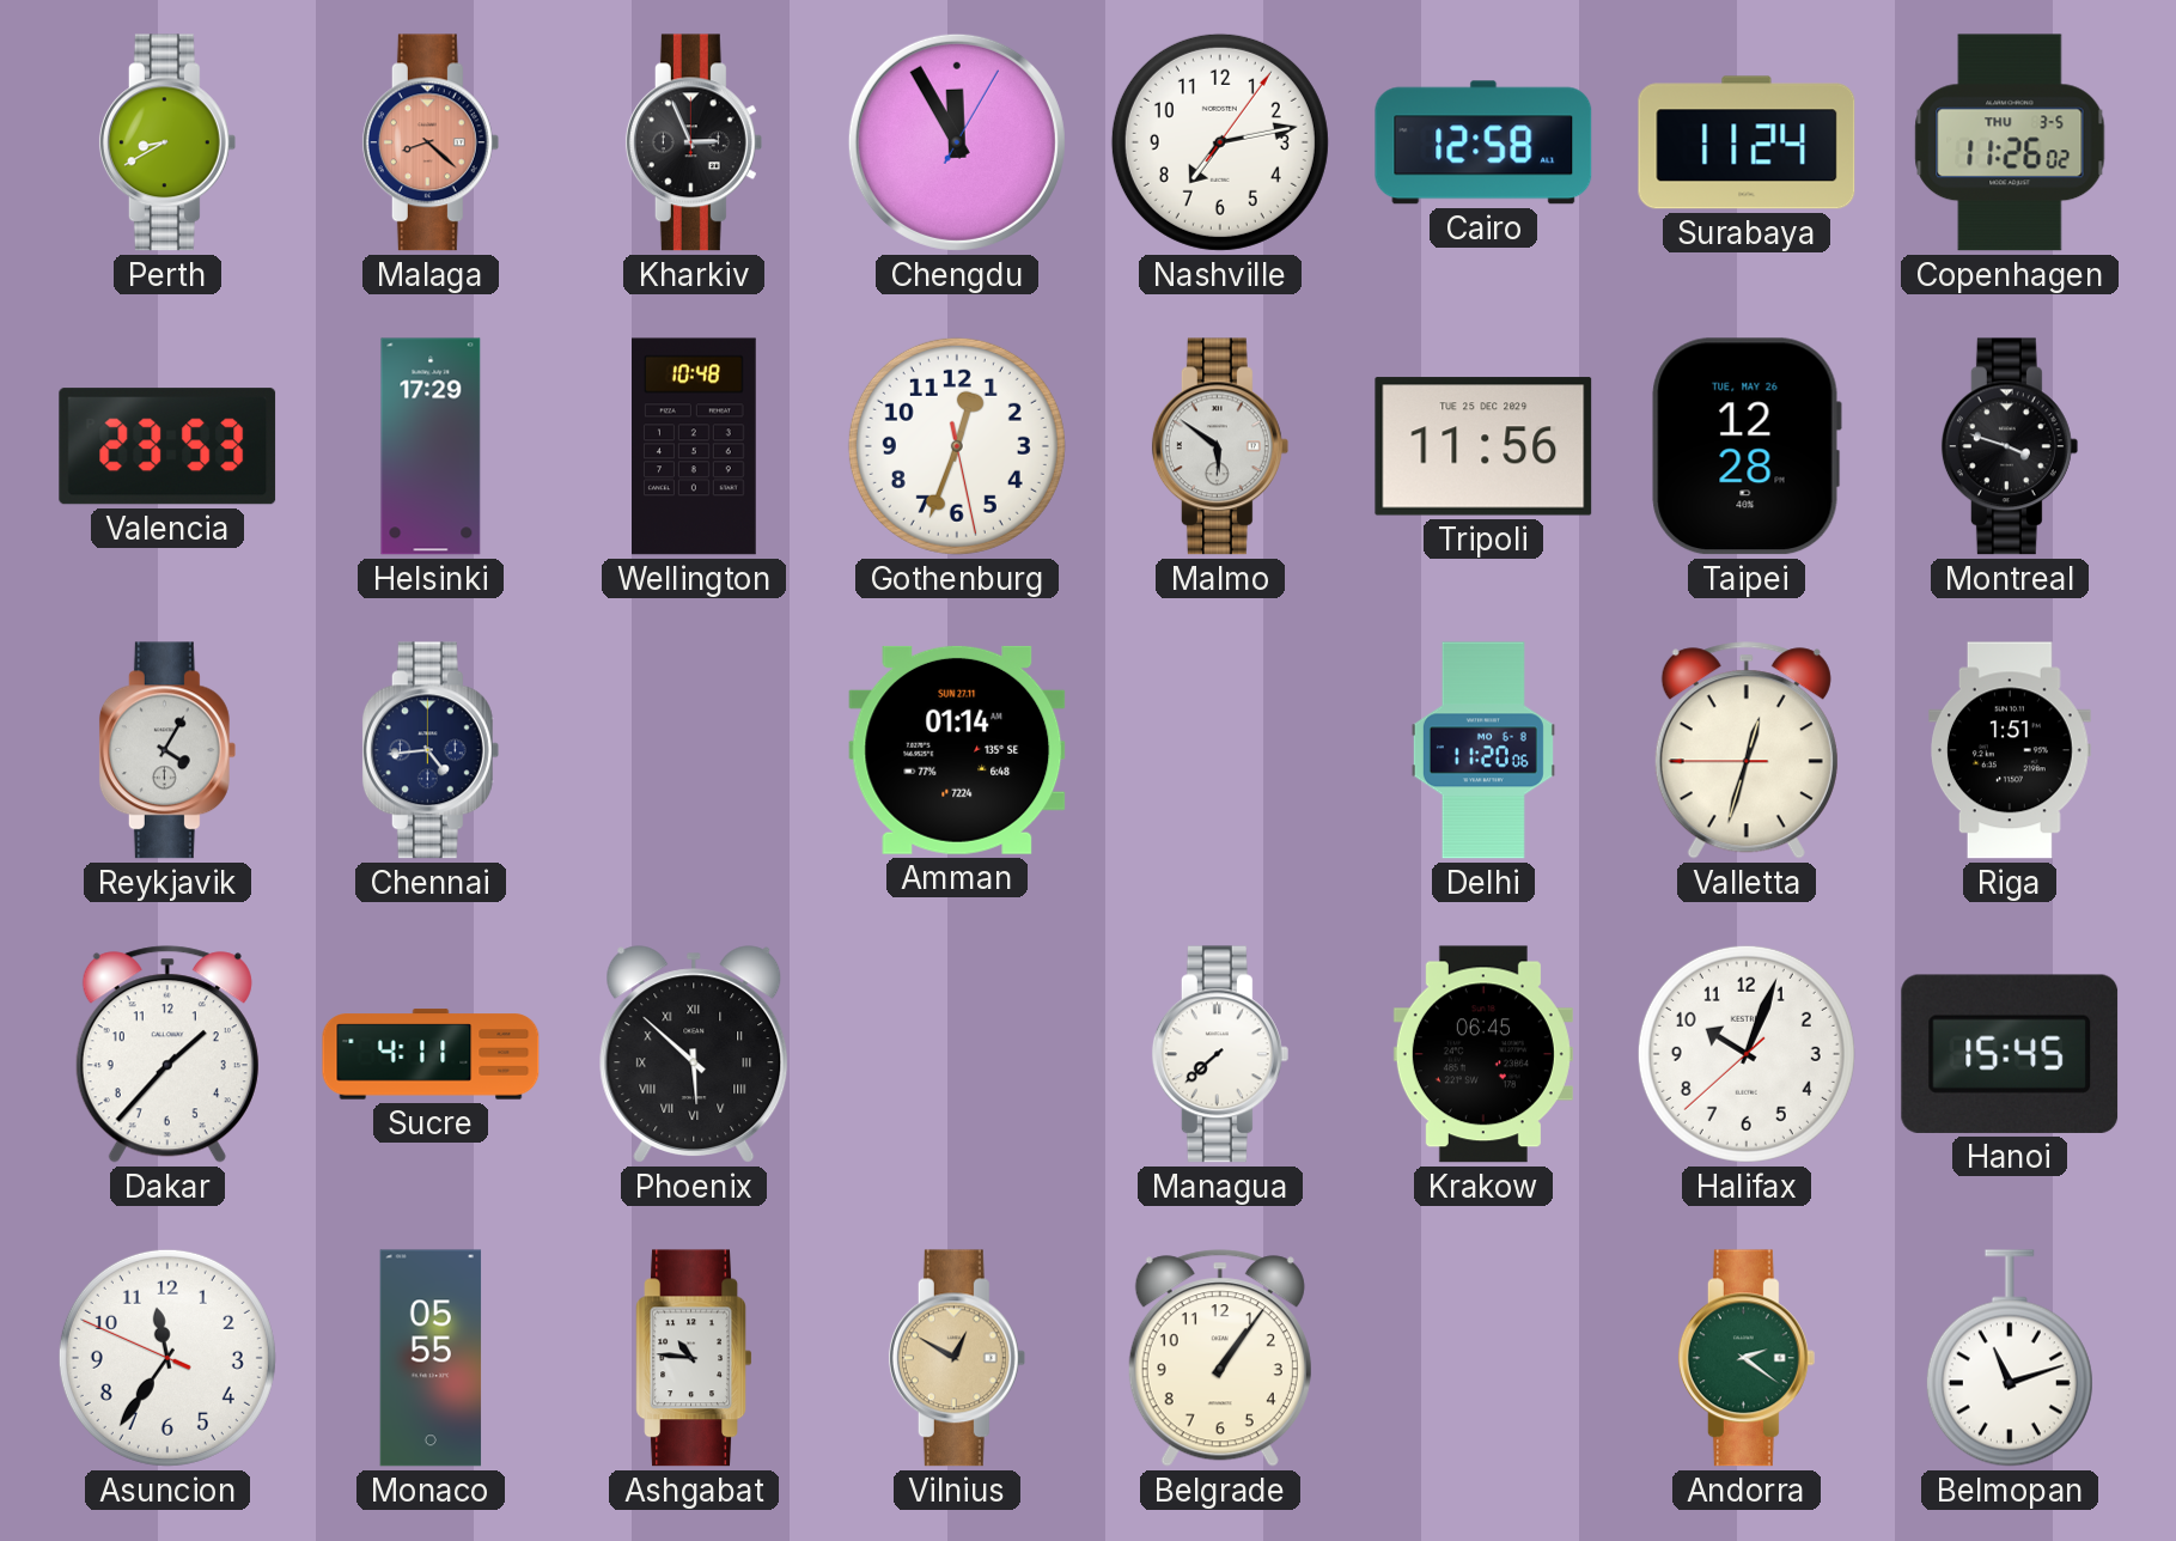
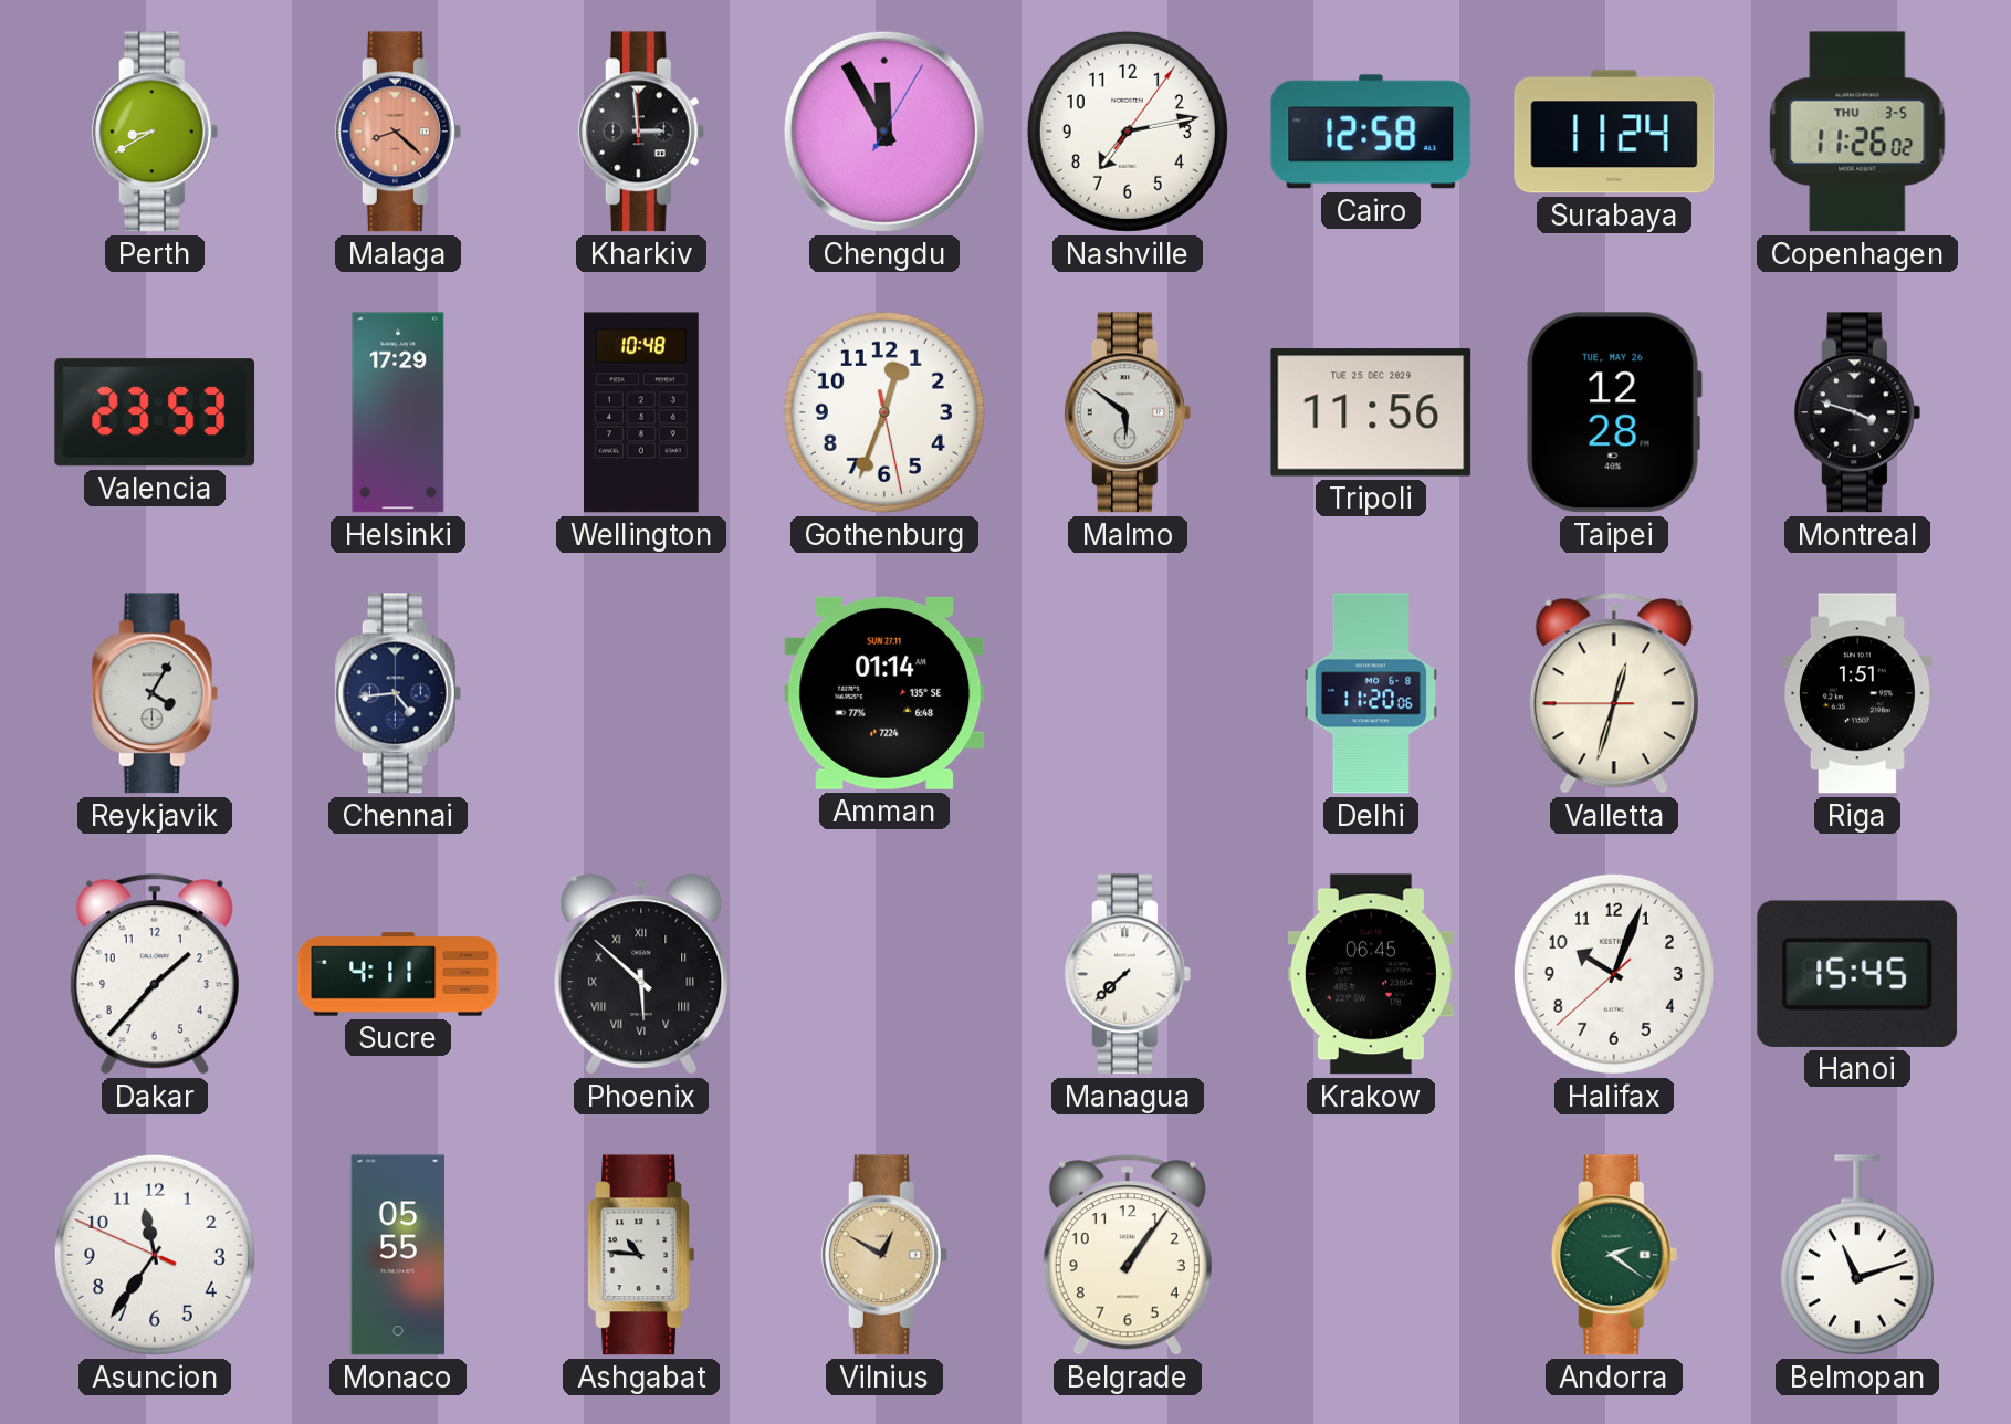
Kharkiv: 2:56 -> 2:59 (641, 132)
